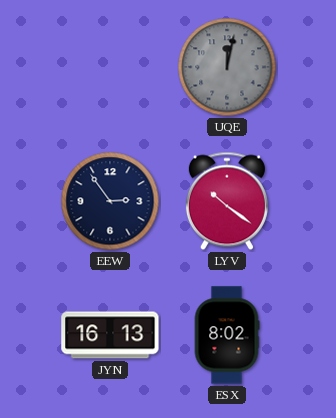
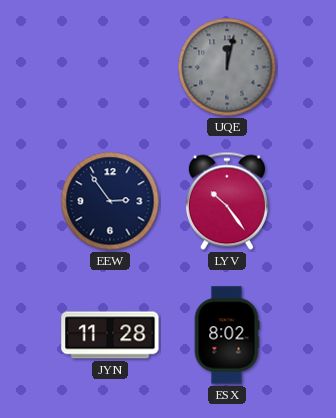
LYV: 10:21 -> 10:24 (227, 201)
JYN: 16:13 -> 11:28 (110, 335)
